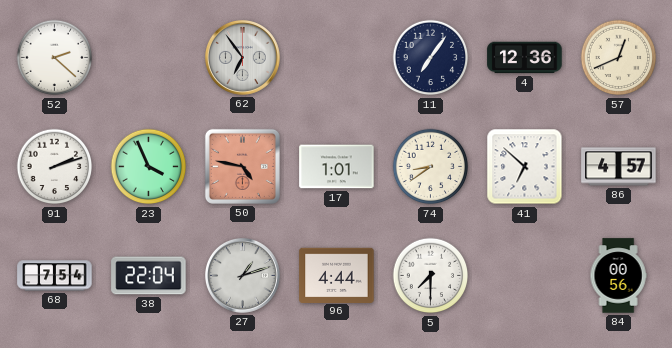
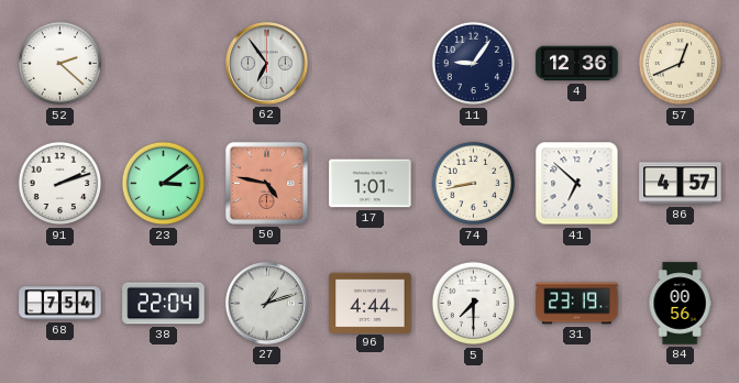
11: 7:06 -> 9:06 (474, 64)
23: 3:56 -> 3:09 (164, 184)
74: 8:39 -> 8:43 (474, 184)
31: none -> 23:19 (577, 304)
